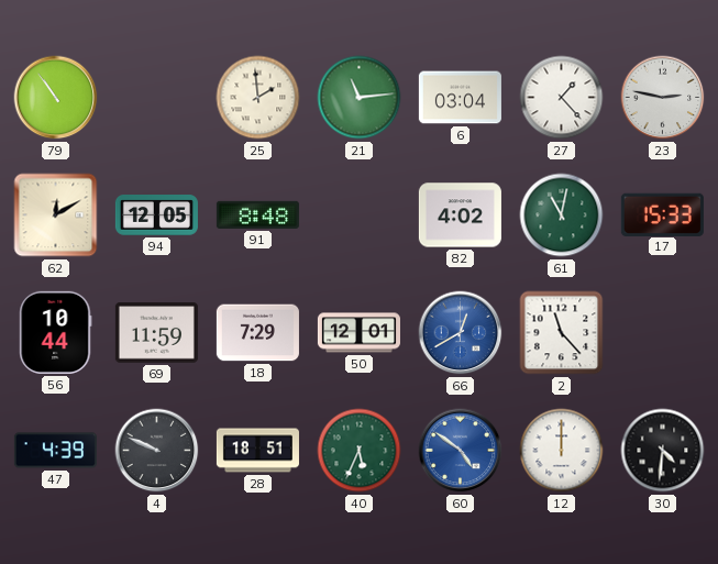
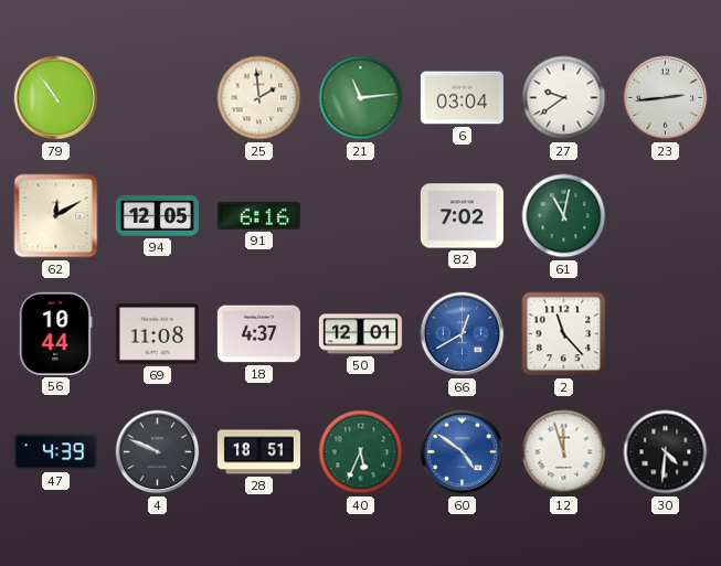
27: 1:23 -> 9:39 (564, 98)
23: 2:47 -> 2:44 (666, 98)
91: 8:48 -> 6:16 (258, 215)
82: 4:02 -> 7:02 (462, 216)
17: 15:33 -> none (662, 214)
69: 11:59 -> 11:08 (157, 334)
18: 7:29 -> 4:37 (258, 334)
12: 12:00 -> 11:57 (564, 452)
